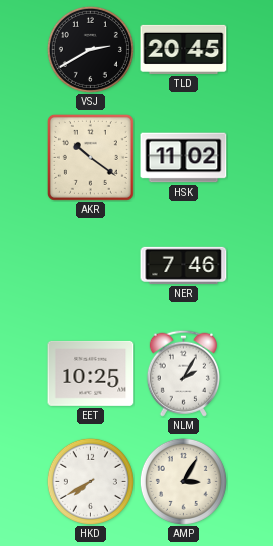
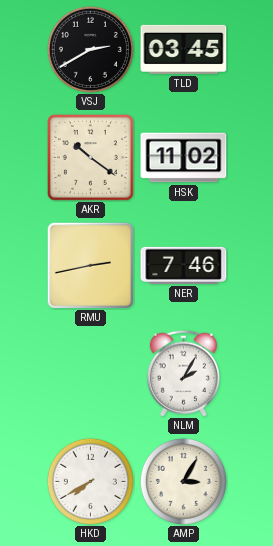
TLD: 20:45 -> 03:45 (184, 49)
RMU: none -> 2:43 (90, 265)
EET: 10:25 -> none (91, 373)
